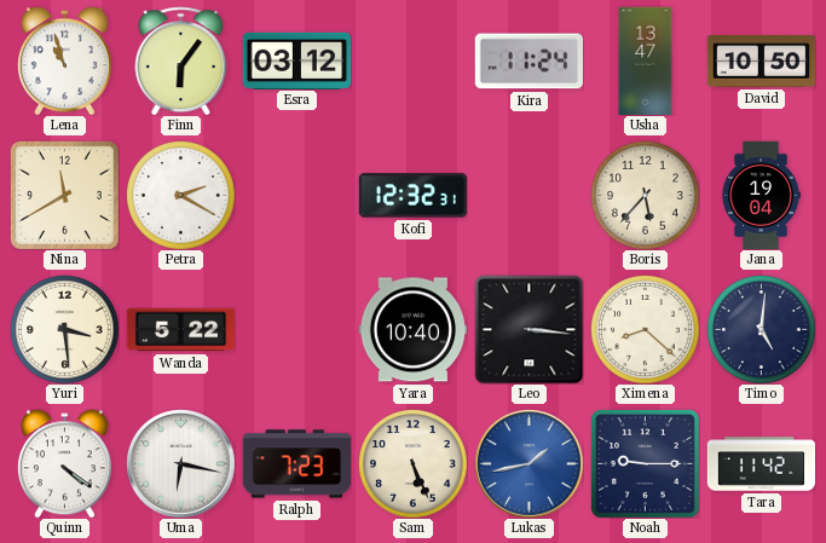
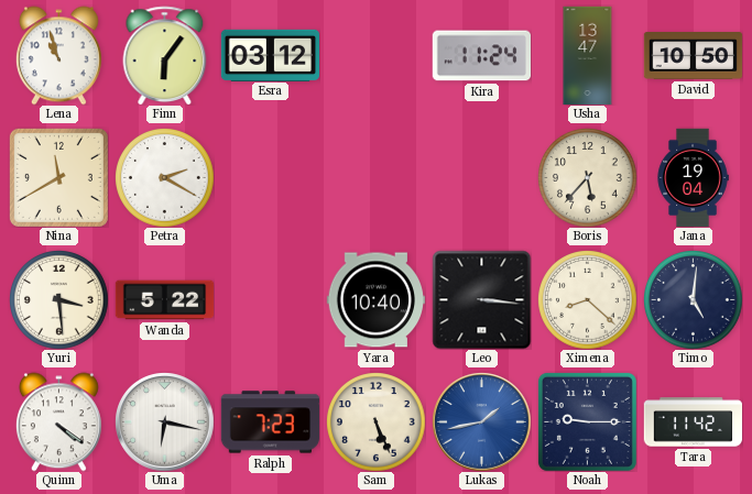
Kofi: 12:32 -> none (412, 196)
